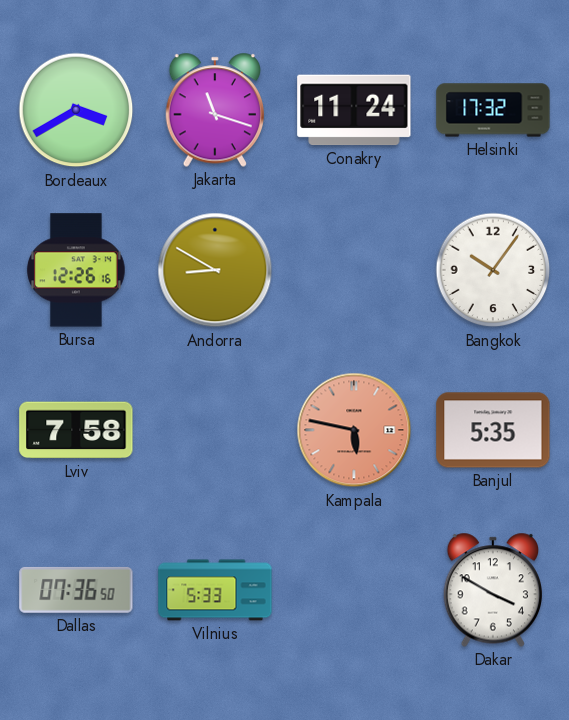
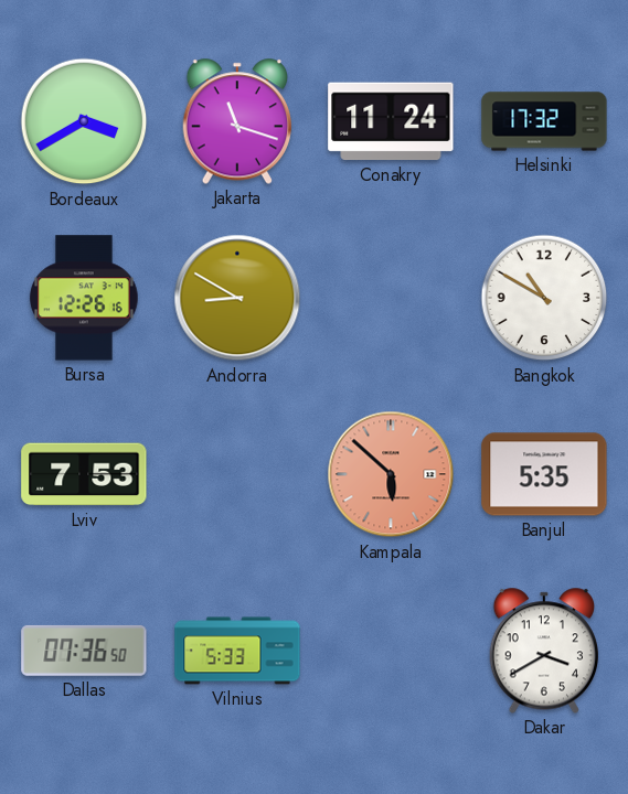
Bangkok: 10:06 -> 10:50 (544, 298)
Lviv: 7:58 -> 7:53 (84, 474)
Kampala: 5:47 -> 5:52 (391, 474)
Dakar: 3:50 -> 3:40 (543, 651)
